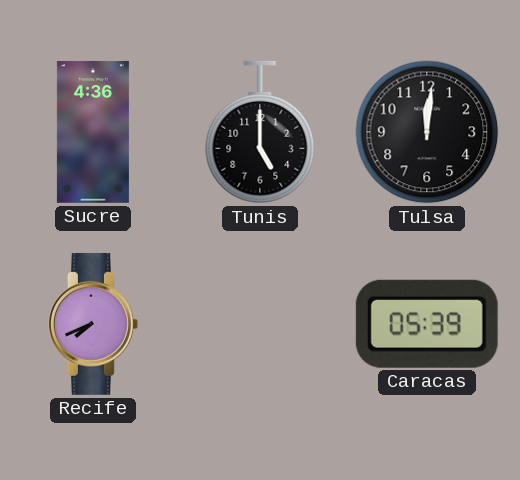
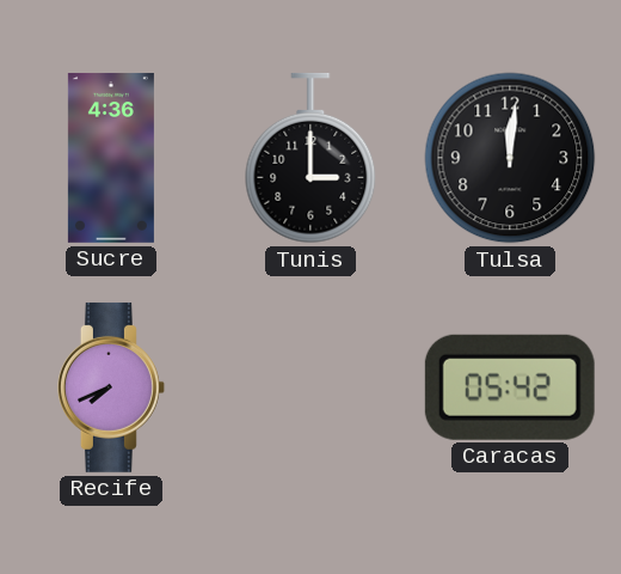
Tunis: 5:00 -> 3:00 (310, 158)
Caracas: 05:39 -> 05:42 (510, 387)
